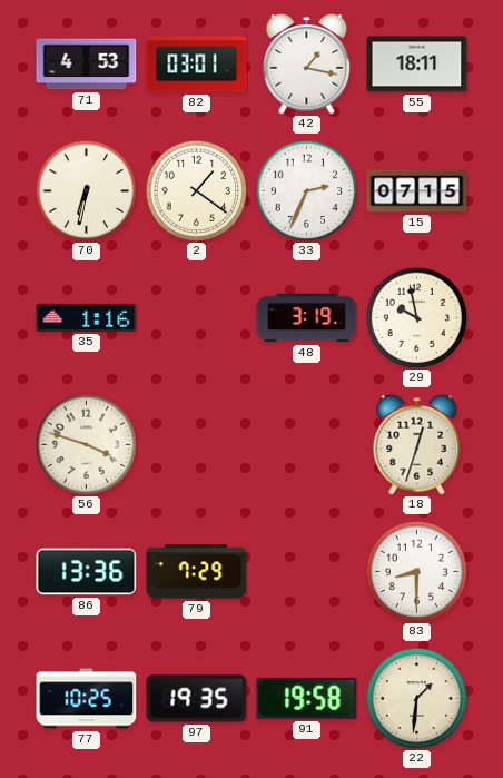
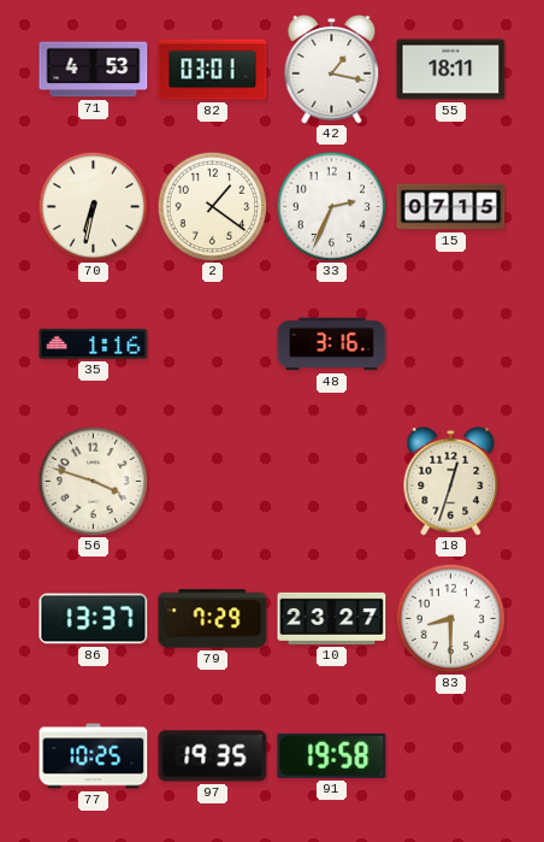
48: 3:19 -> 3:16 (332, 345)
29: 9:58 -> none (416, 317)
86: 13:36 -> 13:37 (94, 619)
10: none -> 23:27 (332, 618)
22: 1:31 -> none (416, 698)
